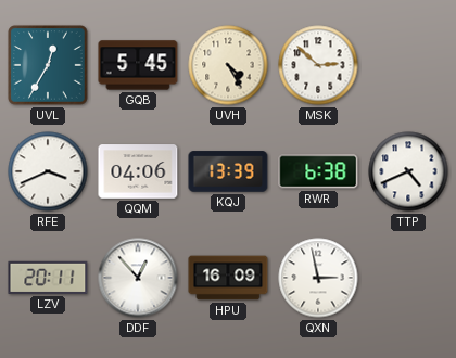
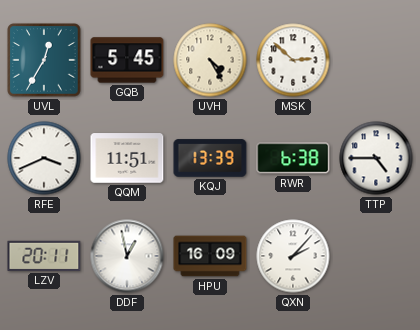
QQM: 04:06 -> 11:51 (127, 158)
TTP: 4:41 -> 4:45 (376, 158)
DDF: 12:53 -> 12:58 (127, 256)
QXN: 2:58 -> 2:07 (293, 256)
